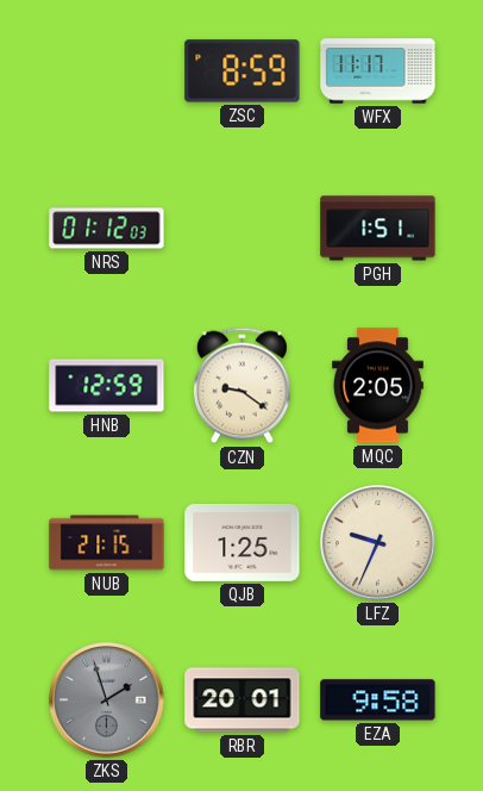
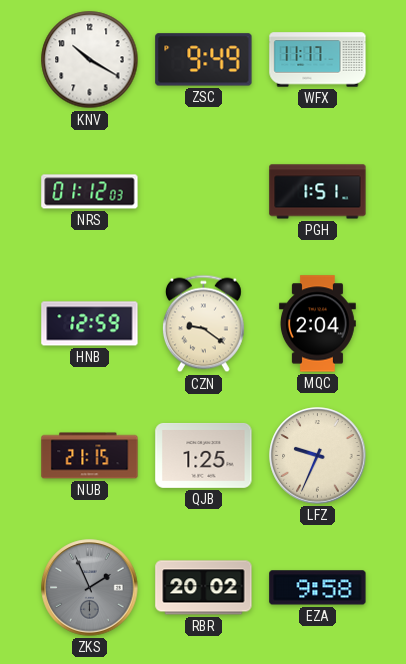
KNV: none -> 10:20 (90, 60)
ZSC: 8:59 -> 9:49 (204, 60)
MQC: 2:05 -> 2:04 (317, 324)
ZKS: 1:57 -> 1:56 (90, 588)
RBR: 20:01 -> 20:02 (204, 588)
